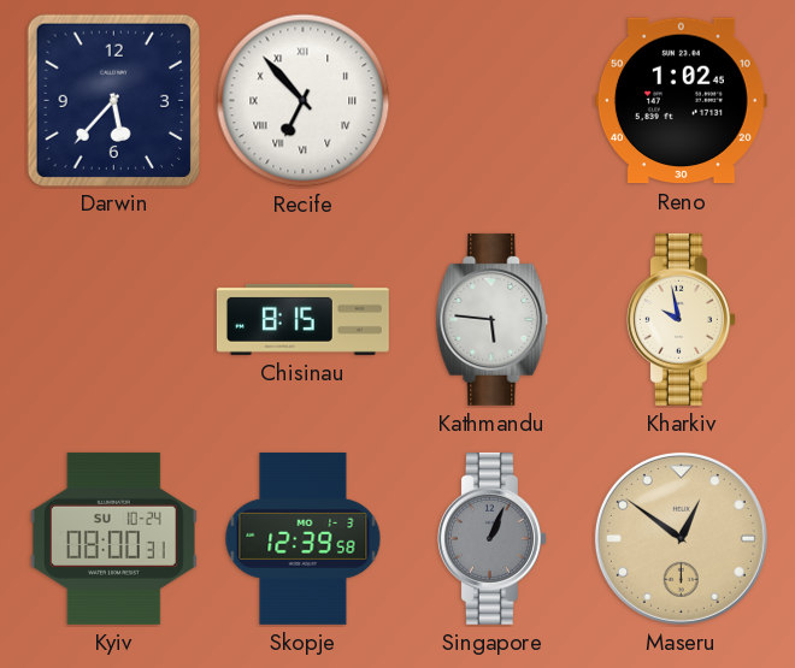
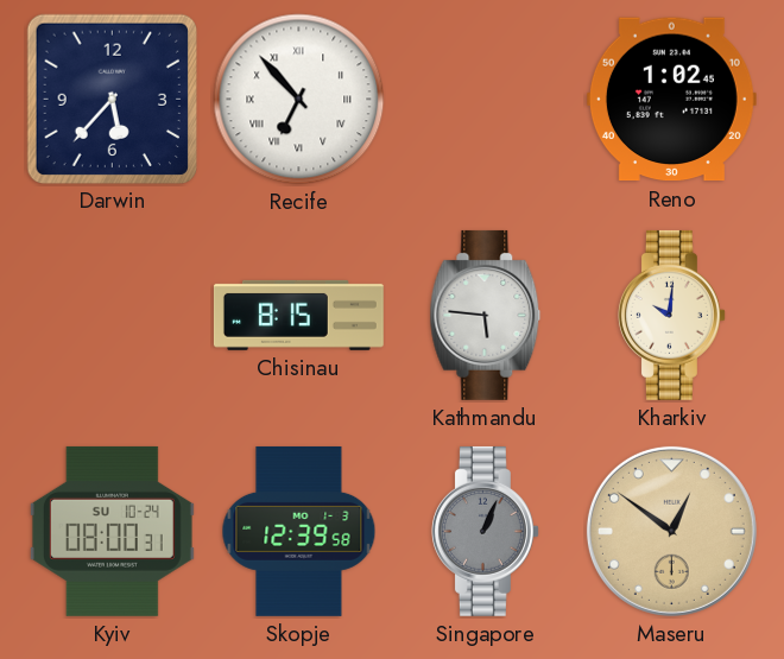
Kharkiv: 9:58 -> 10:01 (671, 315)
